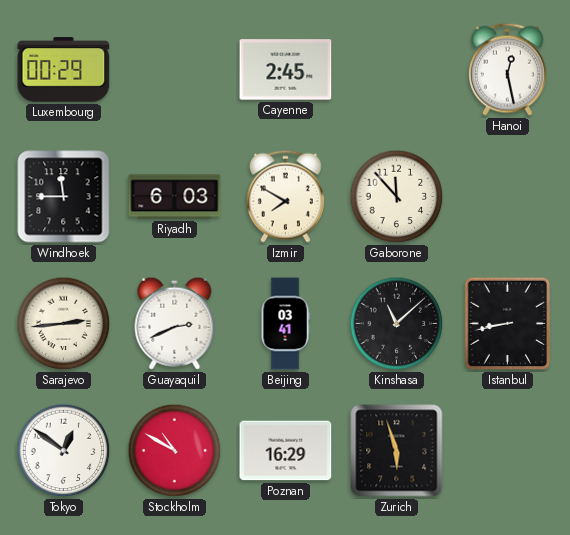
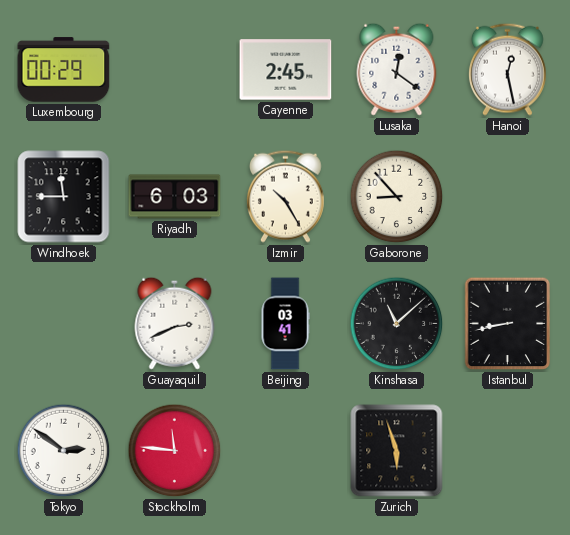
Lusaka: none -> 12:21 (397, 69)
Izmir: 7:50 -> 10:25 (285, 196)
Gaborone: 11:53 -> 8:53 (397, 197)
Sarajevo: 2:44 -> none (64, 324)
Tokyo: 12:51 -> 2:51 (64, 451)
Stockholm: 10:50 -> 11:46 (175, 451)
Poznan: 16:29 -> none (286, 451)
